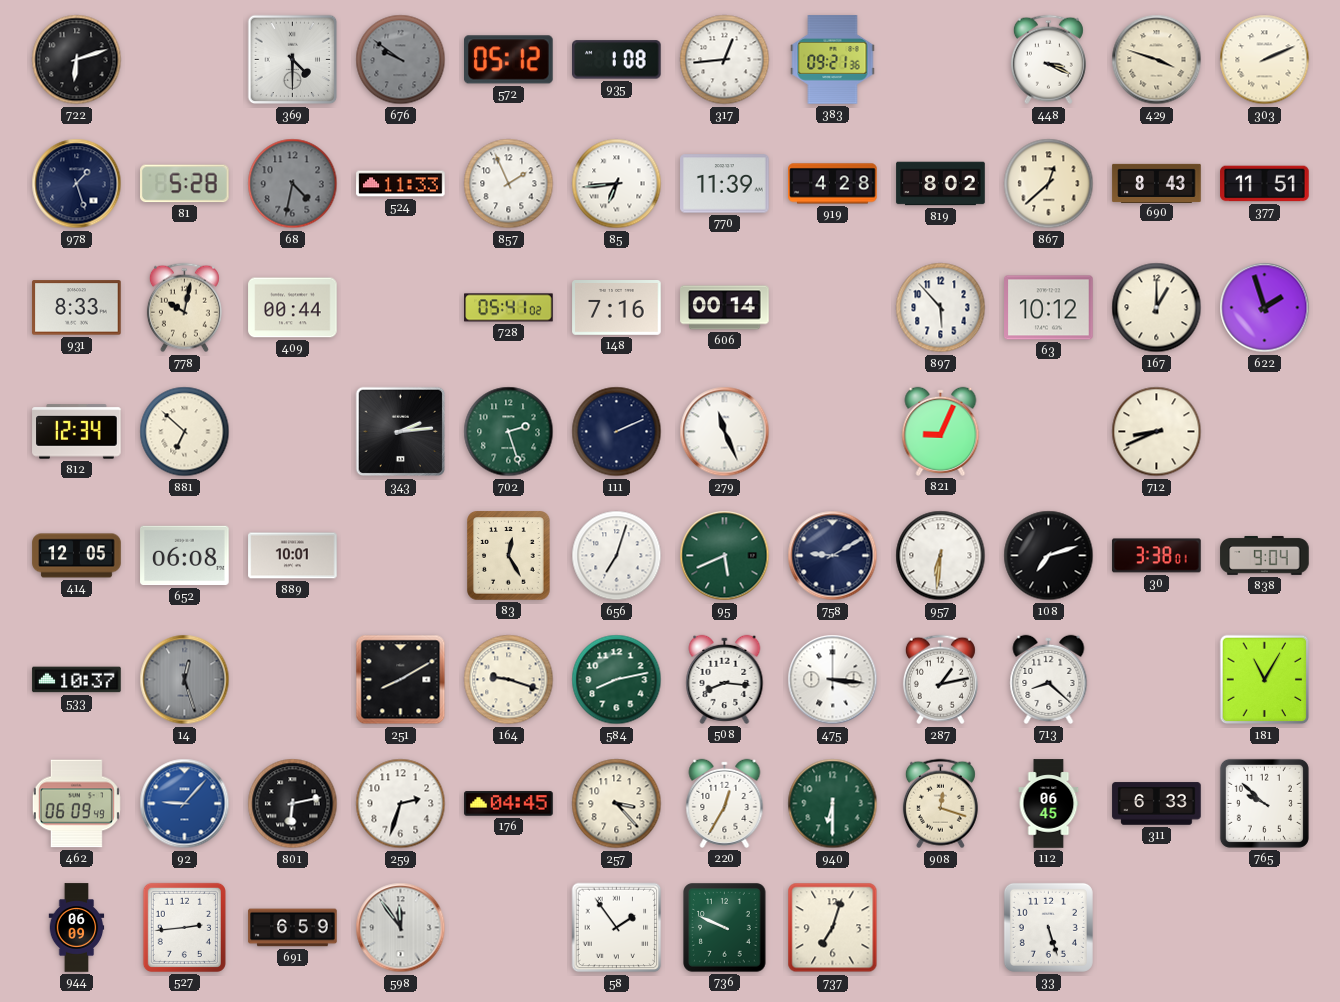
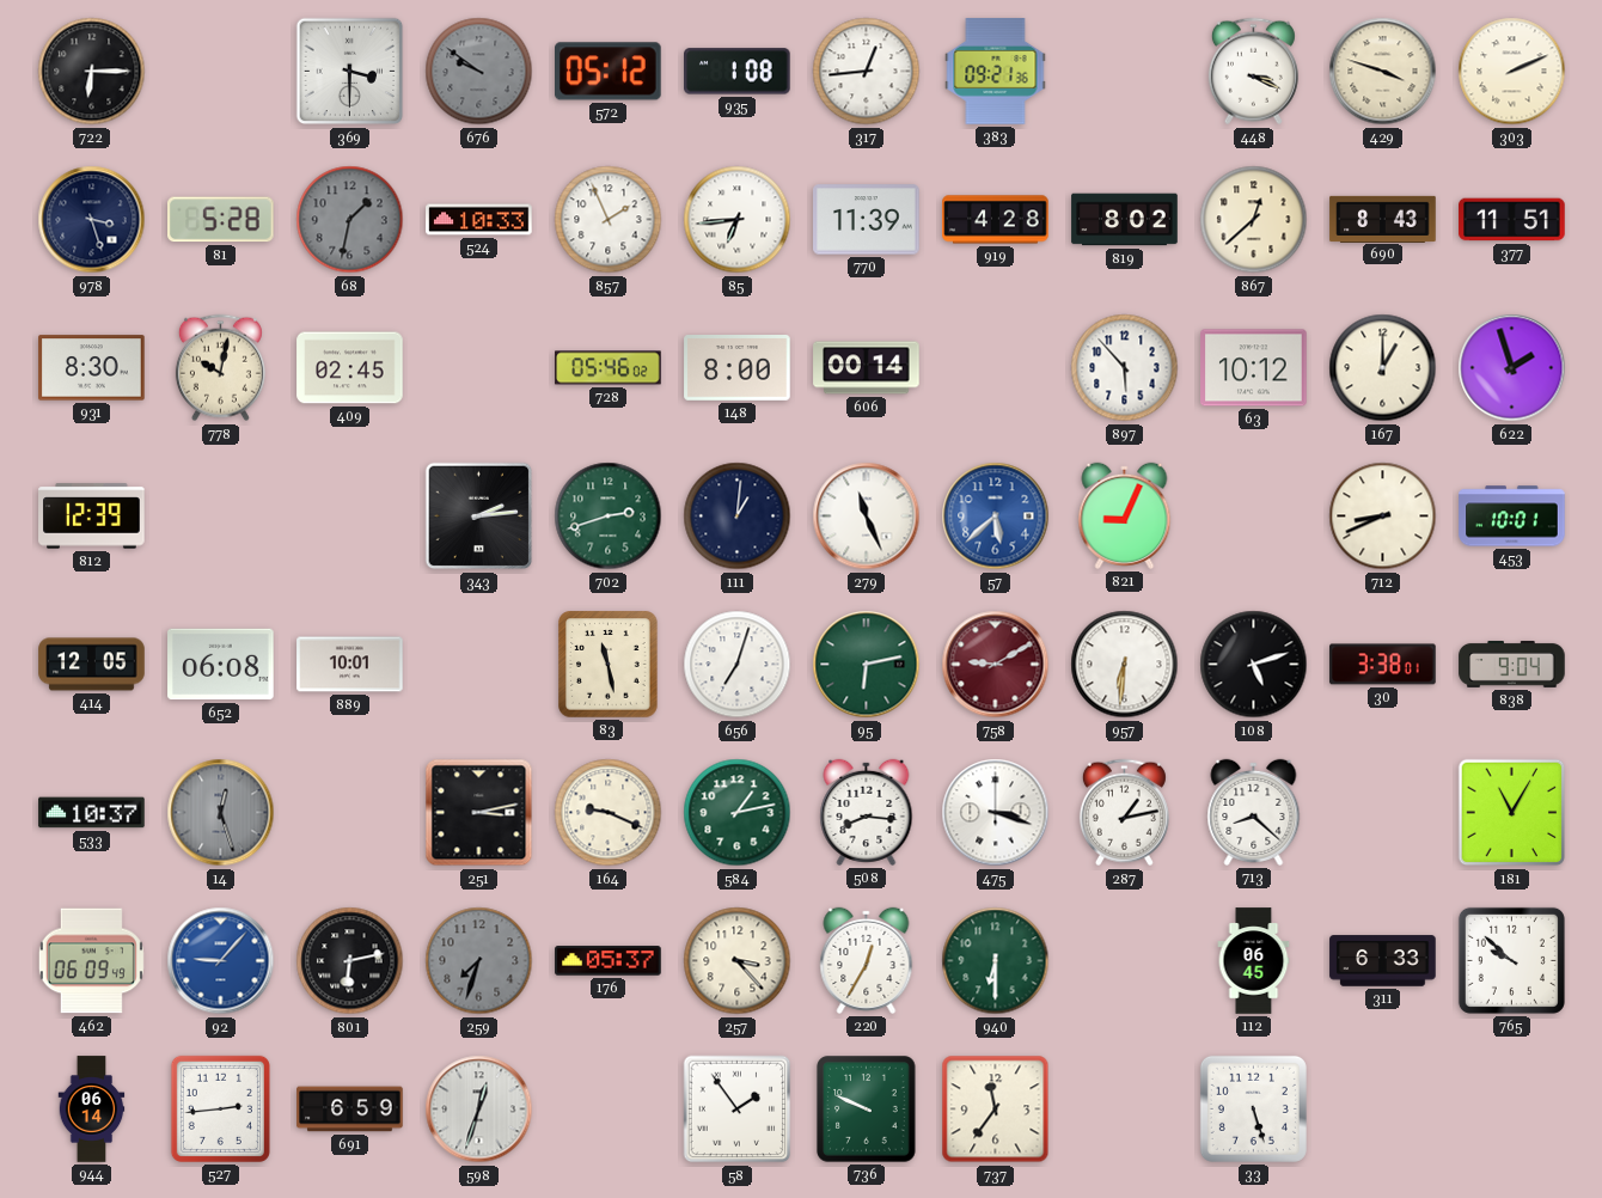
722: 6:12 -> 6:15 (92, 72)
369: 4:30 -> 3:30 (350, 72)
978: 1:27 -> 3:27 (92, 220)
68: 4:32 -> 1:32 (350, 220)
524: 11:33 -> 10:33 (479, 220)
931: 8:33 -> 8:30 (92, 368)
409: 00:44 -> 02:45 (350, 368)
728: 05:41 -> 05:46 (609, 368)
148: 7:16 -> 8:00 (738, 368)
812: 12:34 -> 12:39 (92, 517)
881: 6:52 -> none (185, 432)
702: 2:27 -> 2:42 (609, 517)
111: 2:11 -> 1:01 (738, 517)
57: none -> 5:38 (996, 517)
453: none -> 10:01 (1512, 517)
83: 12:25 -> 11:28 (609, 665)
95: 5:41 -> 6:13 (867, 665)
758 dial: navy -> burgundy (996, 665)
108: 7:12 -> 5:12 (1254, 665)
251: 8:10 -> 3:13 (479, 813)
164: 9:18 -> 9:19 (609, 813)
584: 8:13 -> 1:13 (738, 813)
475: 3:16 -> 3:18 (996, 813)
259: 2:33 -> 7:33 (479, 961)
259 dial: white -> grey (479, 961)
176: 04:45 -> 05:37 (609, 961)
908: 12:18 -> none (940, 804)
944: 06:09 -> 06:14 (92, 1110)
598: 11:54 -> 12:33 (479, 1110)
737: 7:03 -> 11:36 (996, 1110)
